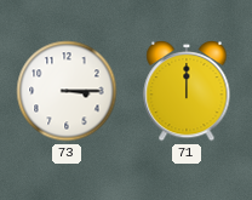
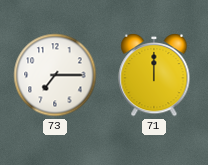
73: 3:15 -> 7:15 (55, 75)
